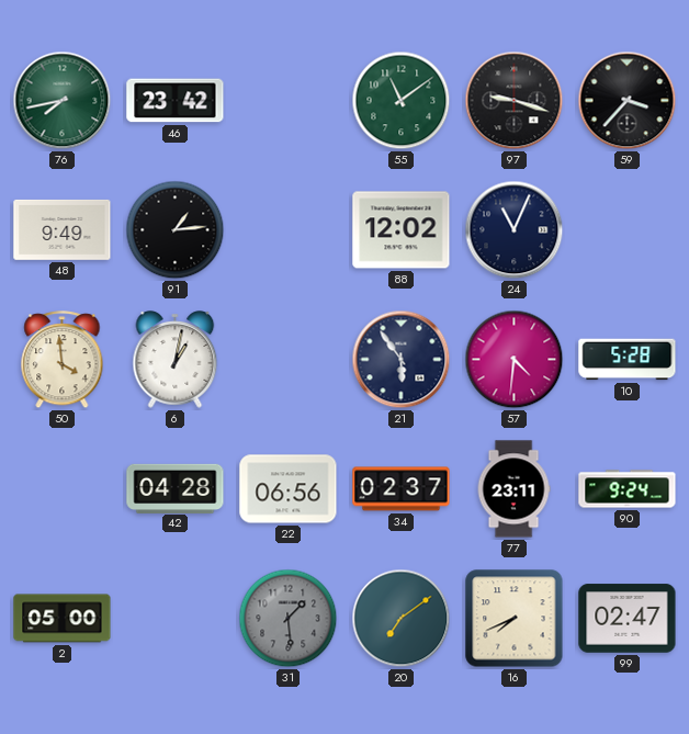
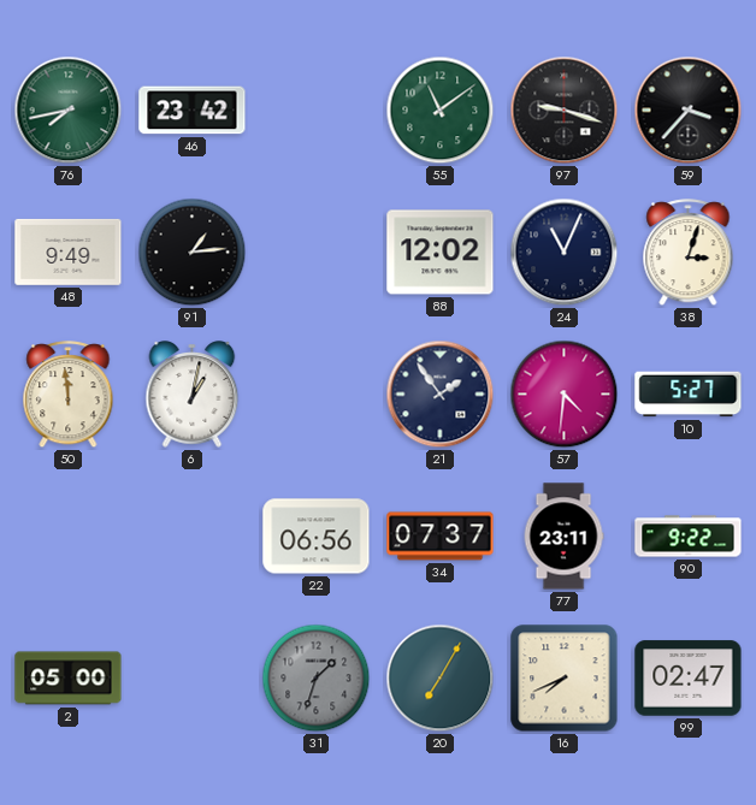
38: none -> 3:03 (689, 253)
50: 3:59 -> 11:59 (69, 395)
21: 5:54 -> 1:54 (441, 395)
10: 5:28 -> 5:27 (689, 395)
42: 04:28 -> none (176, 488)
34: 02:37 -> 07:37 (441, 537)
90: 9:24 -> 9:22 (689, 537)
31: 1:29 -> 1:33 (317, 679)
20: 7:09 -> 7:05 (441, 679)
